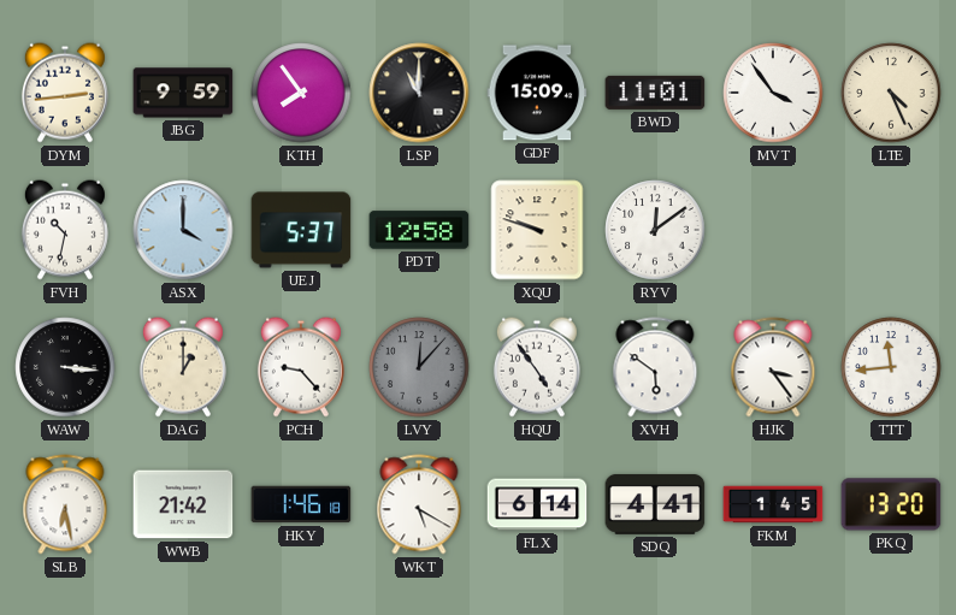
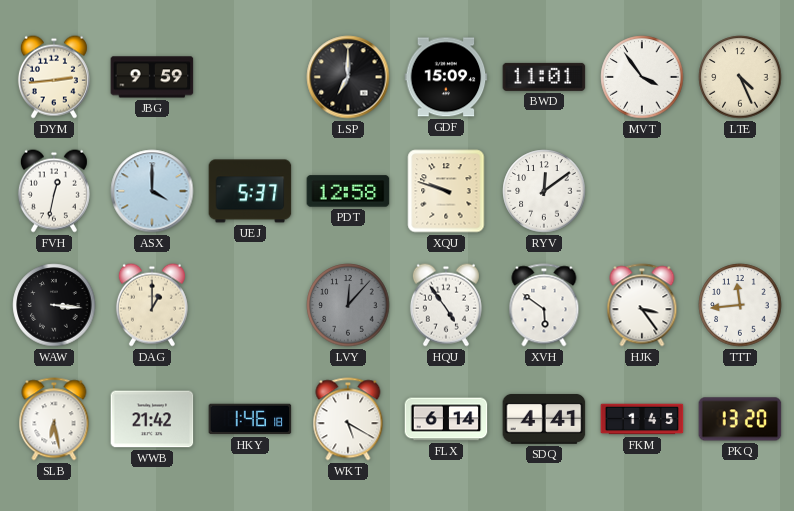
KTH: 7:54 -> none (301, 93)
LSP: 11:00 -> 7:00 (348, 77)
FVH: 10:32 -> 12:32 (54, 191)
PCH: 9:23 -> none (301, 367)
